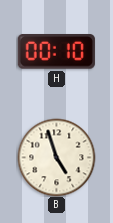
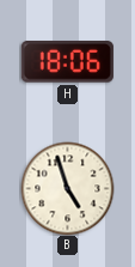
H: 00:10 -> 18:06 (67, 62)
